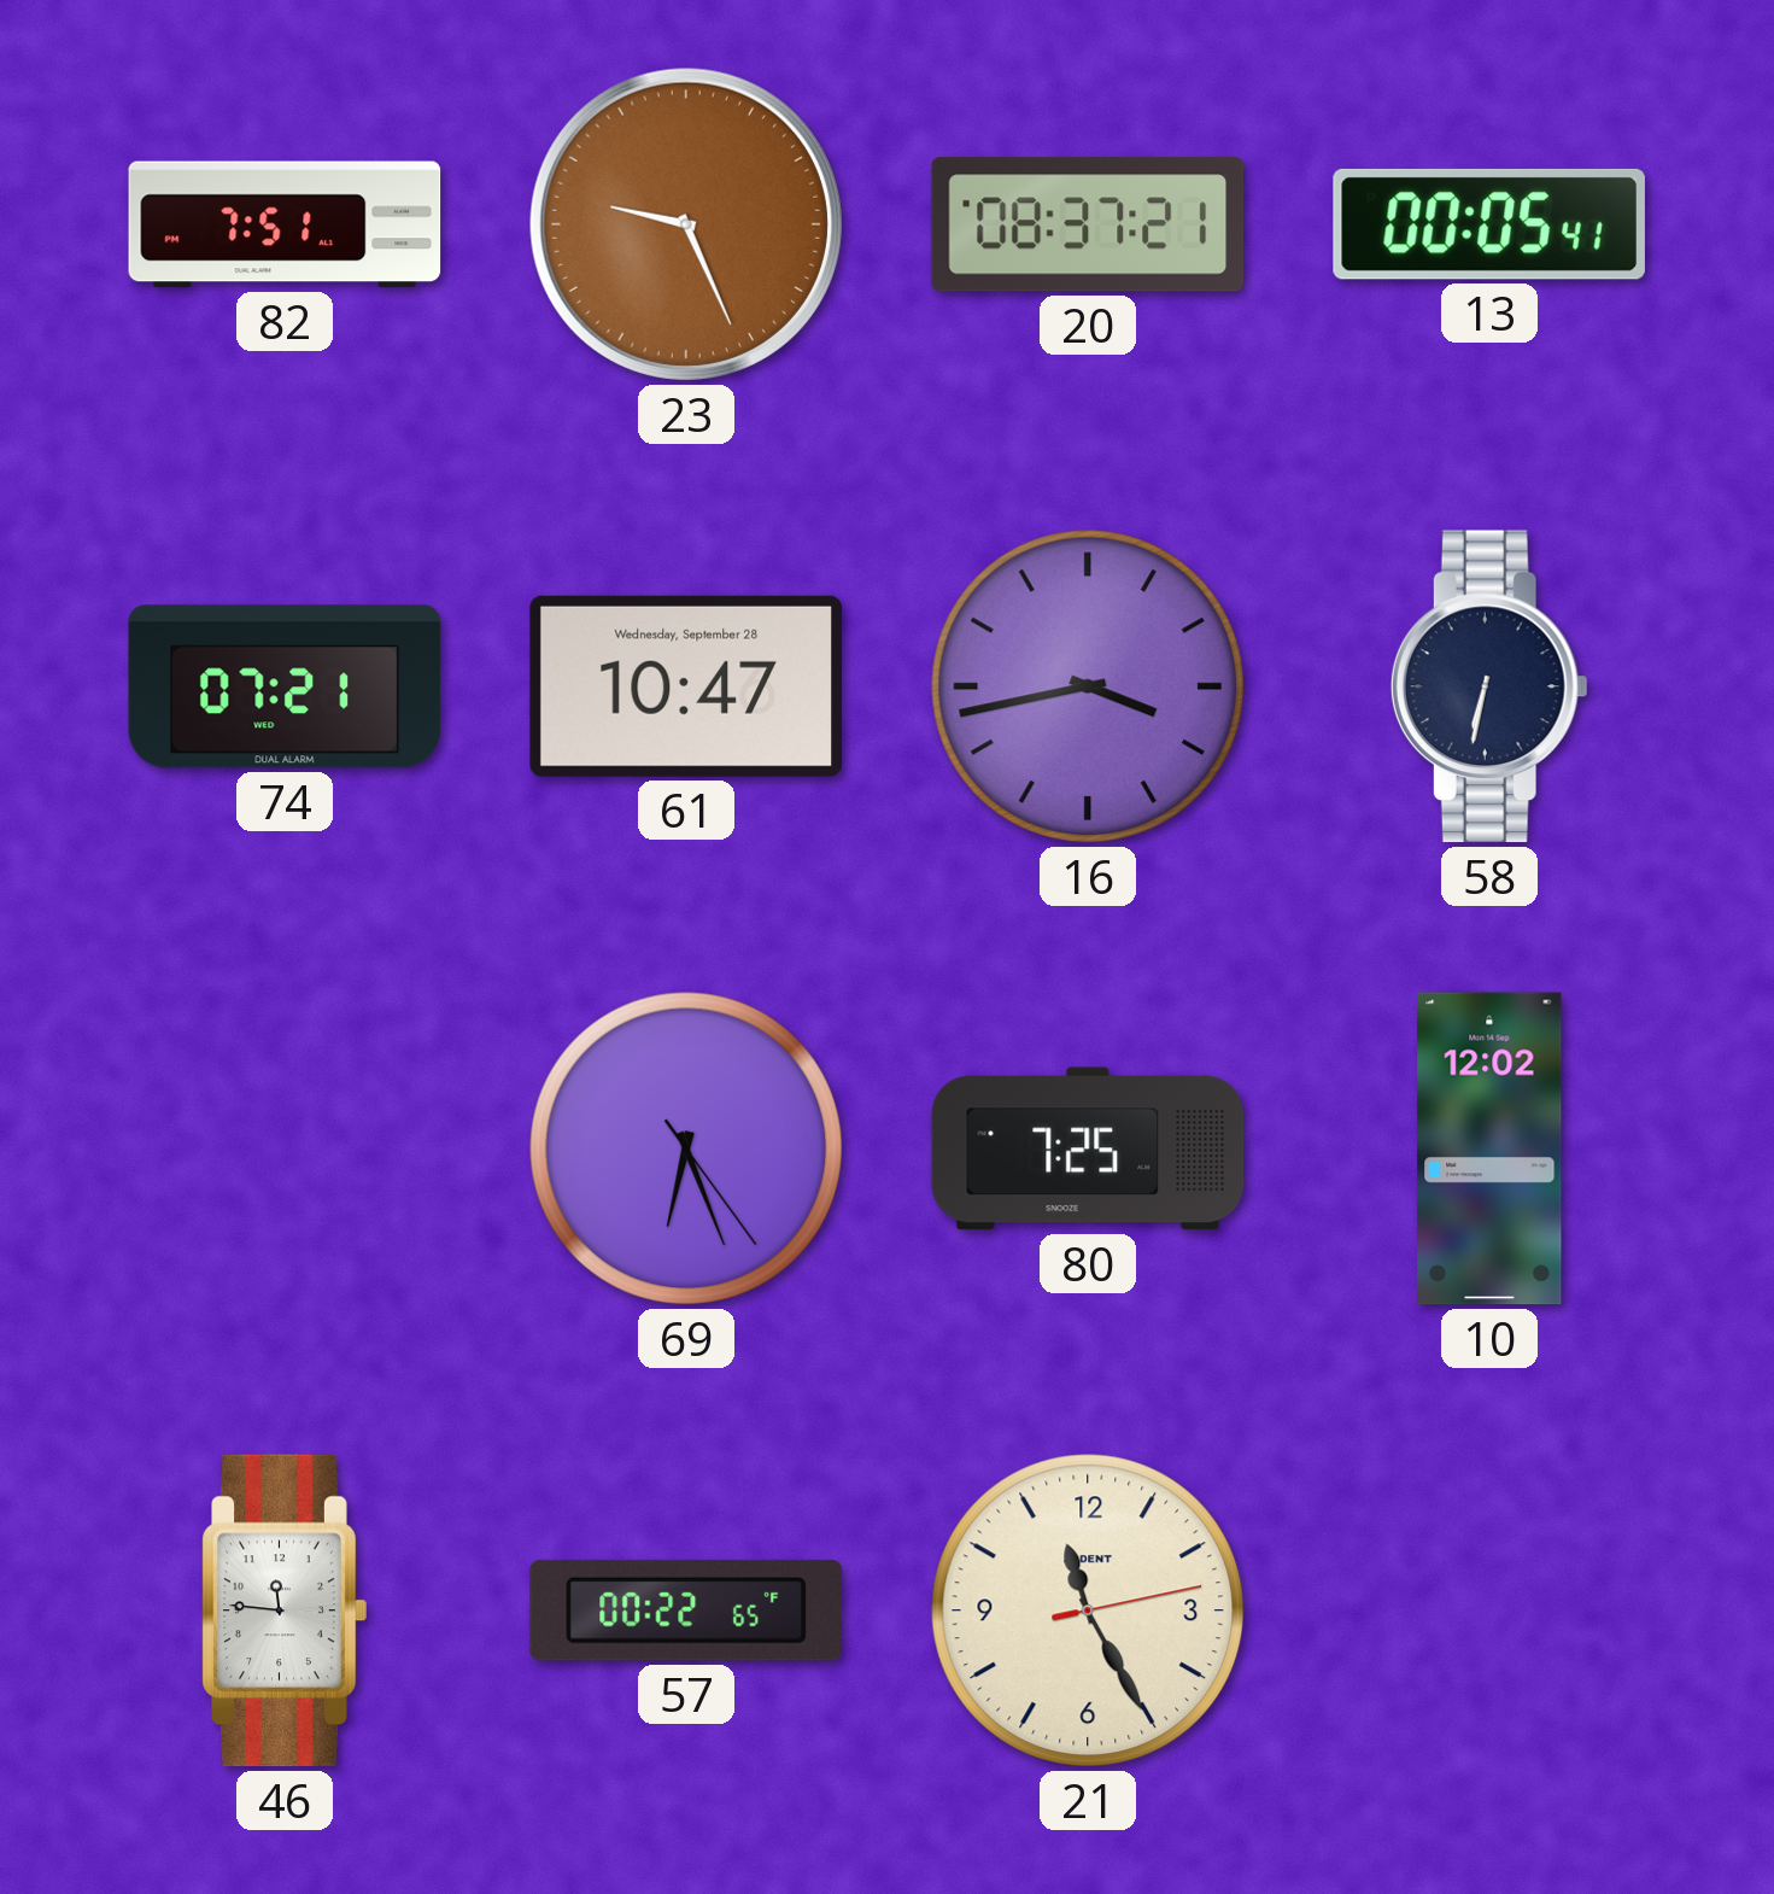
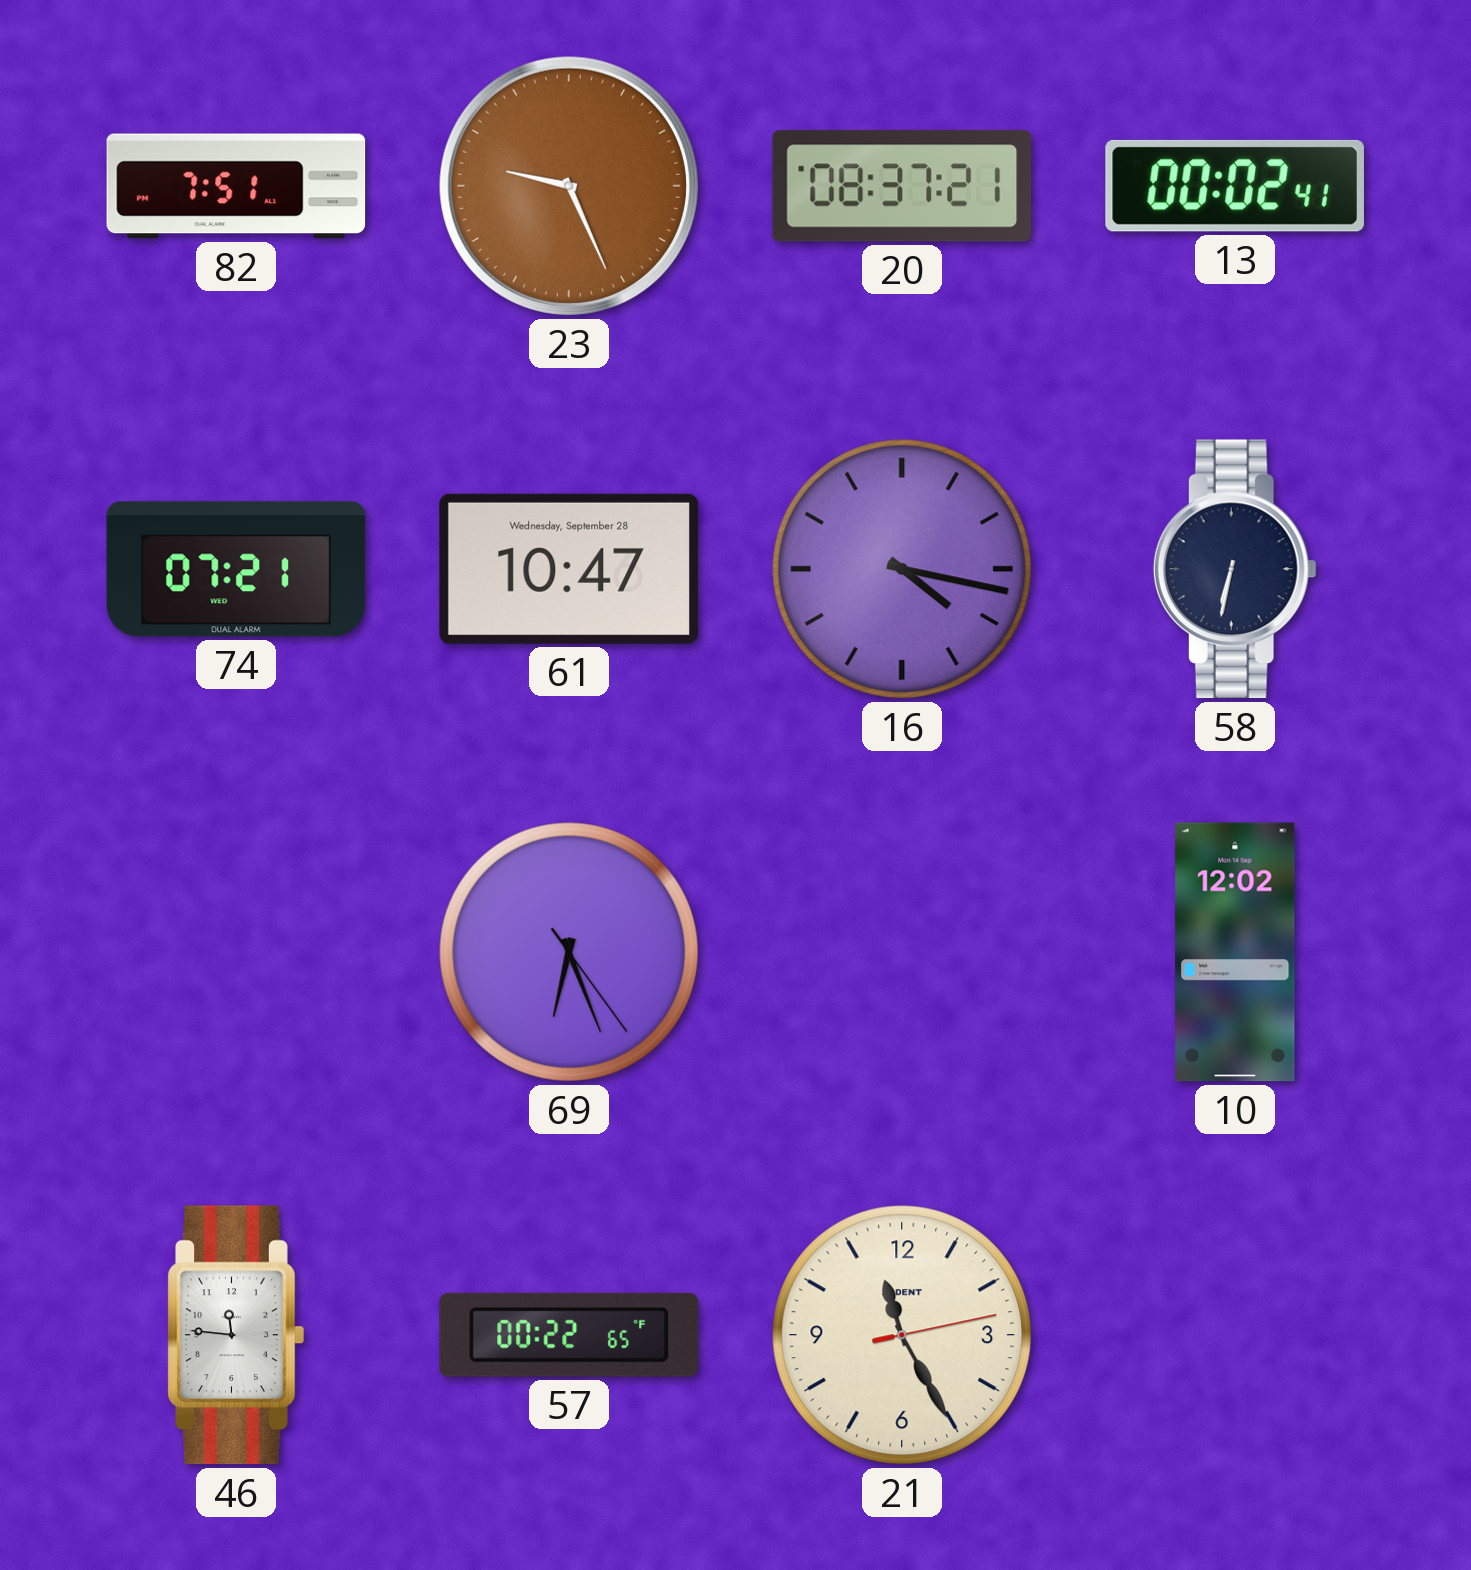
13: 00:05 -> 00:02 (1235, 186)
16: 3:43 -> 4:17 (902, 569)
80: 7:25 -> none (1088, 1148)
